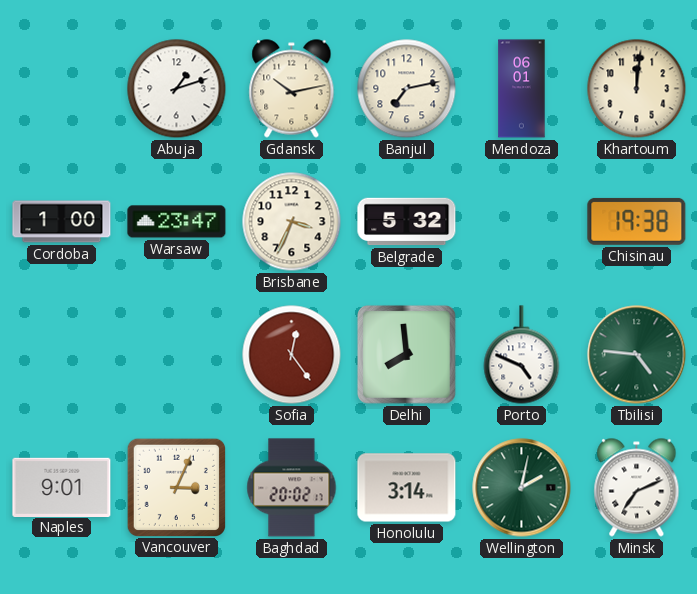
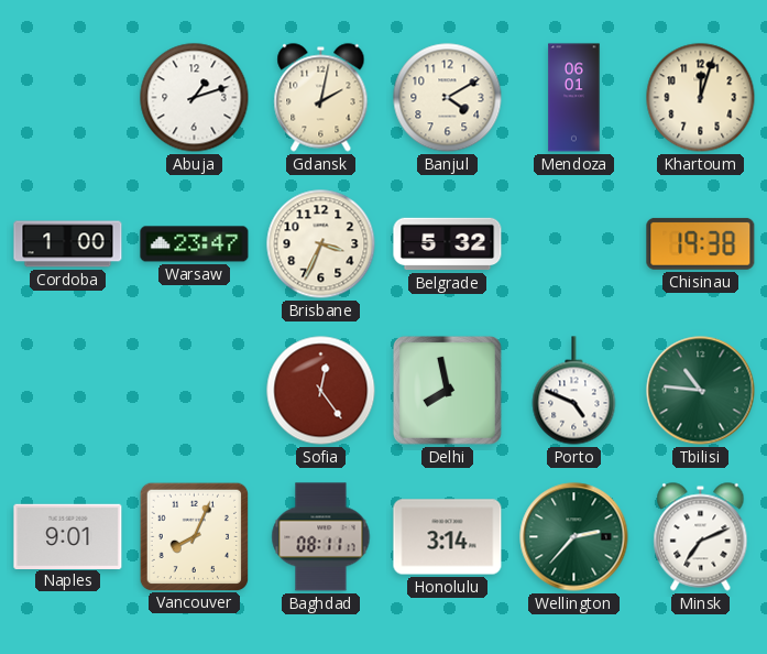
Gdansk: 10:13 -> 2:02 (321, 98)
Banjul: 7:13 -> 4:10 (448, 98)
Khartoum: 12:01 -> 12:03 (701, 98)
Delhi: 7:59 -> 7:58 (447, 390)
Tbilisi: 4:46 -> 10:46 (701, 391)
Vancouver: 3:04 -> 8:04 (194, 536)
Baghdad: 20:02 -> 08:11 (321, 537)
Wellington: 2:02 -> 2:37 (574, 537)
